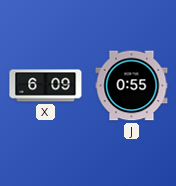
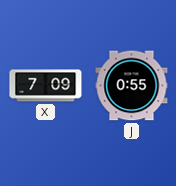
X: 6:09 -> 7:09 (46, 86)
